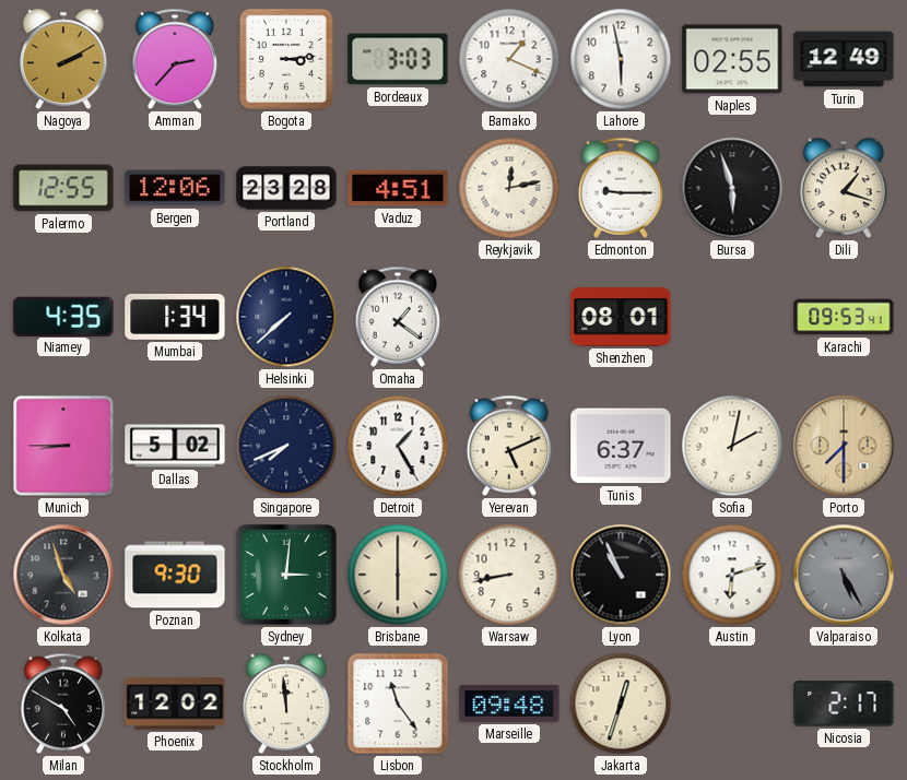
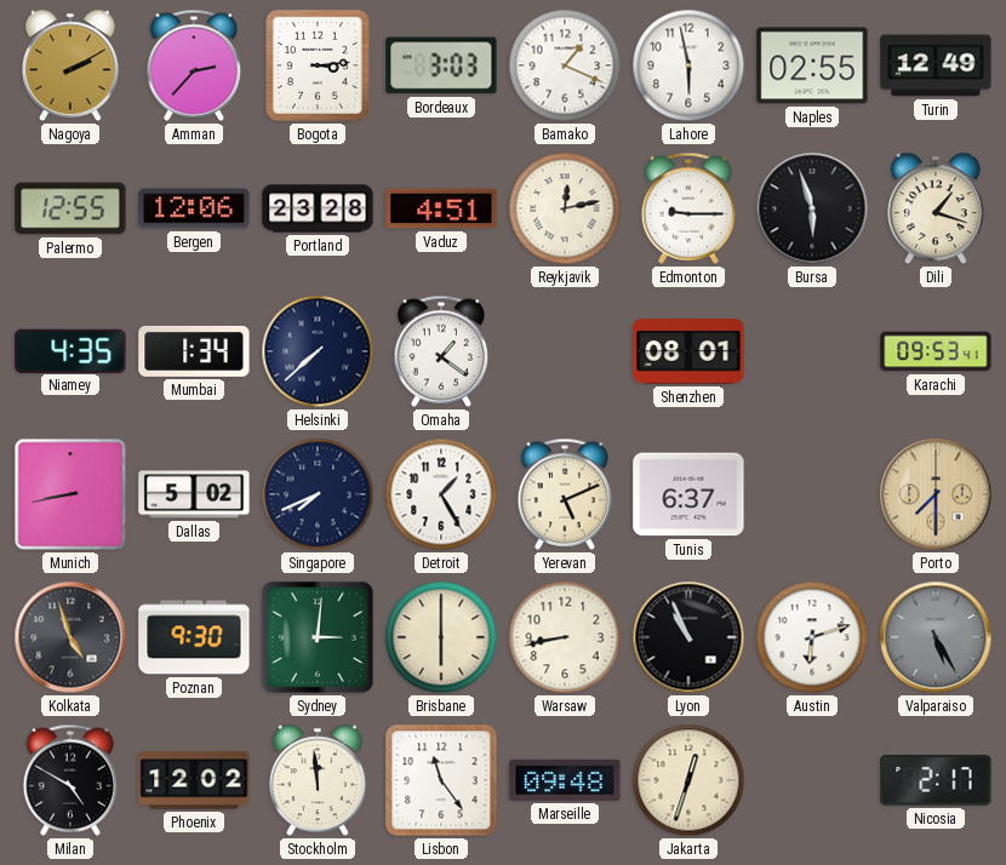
Munich: 8:45 -> 8:43 (70, 494)
Sofia: 2:02 -> none (732, 446)
